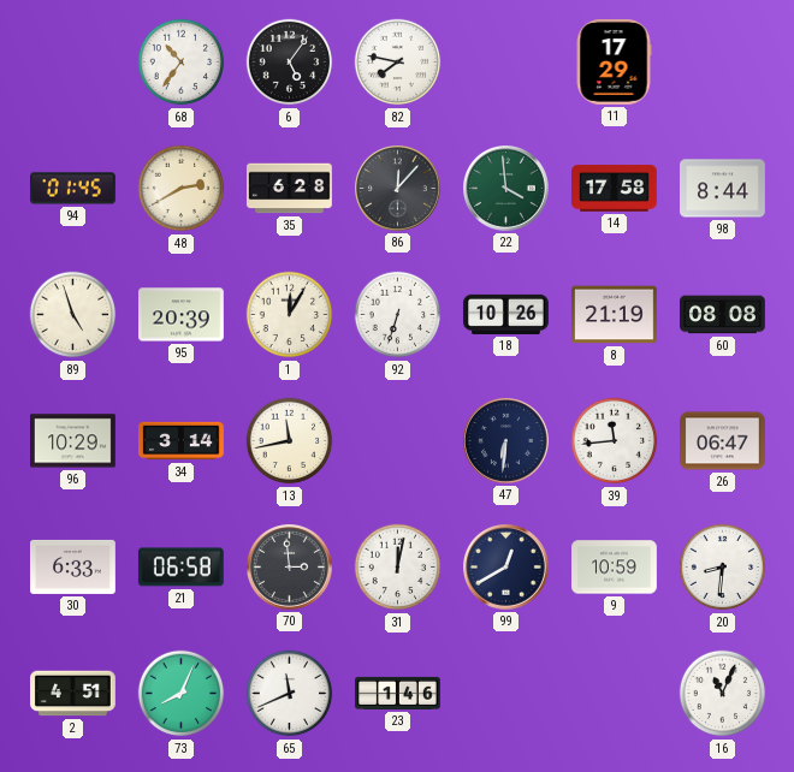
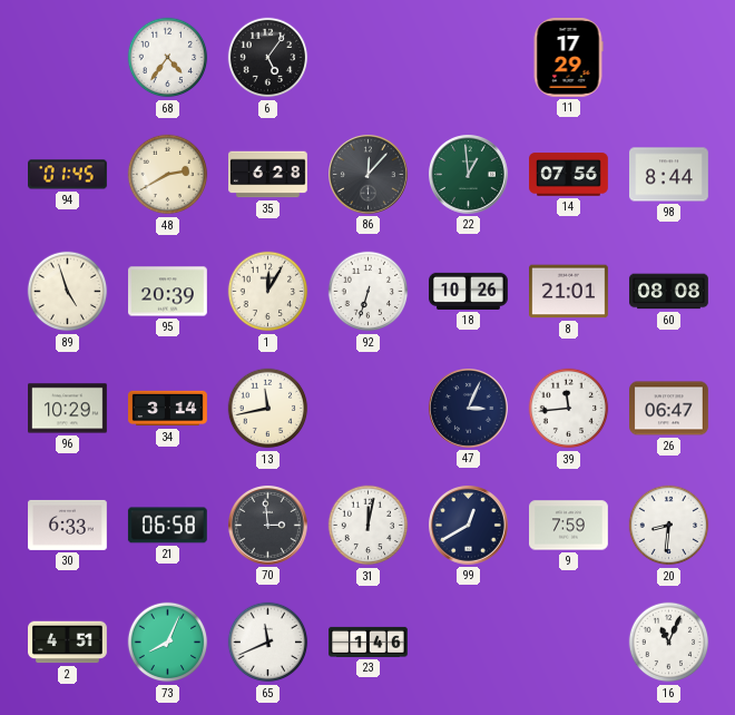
68: 10:36 -> 4:36 (168, 58)
82: 7:47 -> none (398, 63)
22: 3:59 -> 12:59 (469, 175)
14: 17:58 -> 07:56 (569, 175)
8: 21:19 -> 21:01 (569, 292)
47: 6:31 -> 3:04 (469, 409)
9: 10:59 -> 7:59 (569, 526)
